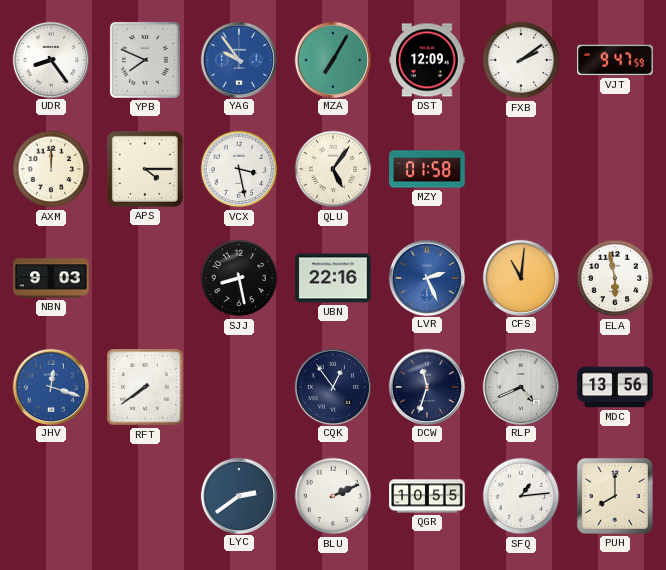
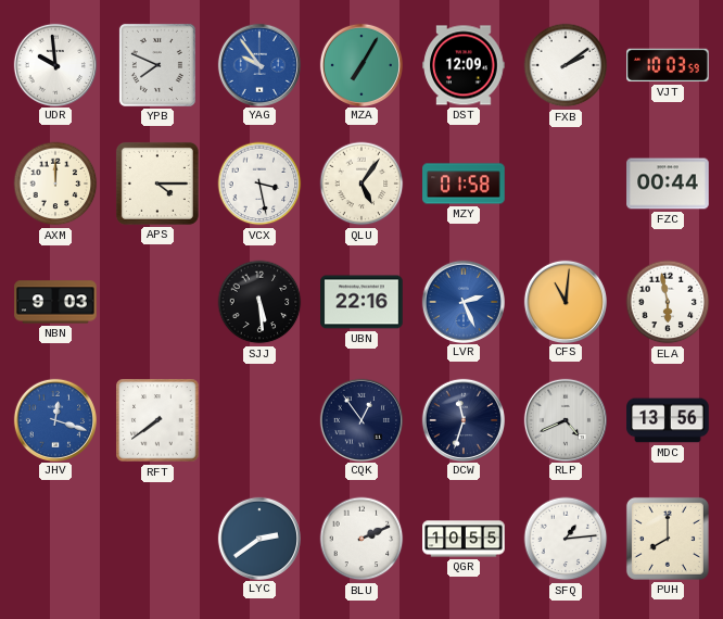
UDR: 8:24 -> 9:59 (54, 64)
VJT: 9:47 -> 10:03 (668, 65)
FZC: none -> 00:44 (668, 184)
SJJ: 8:28 -> 5:29 (259, 302)
